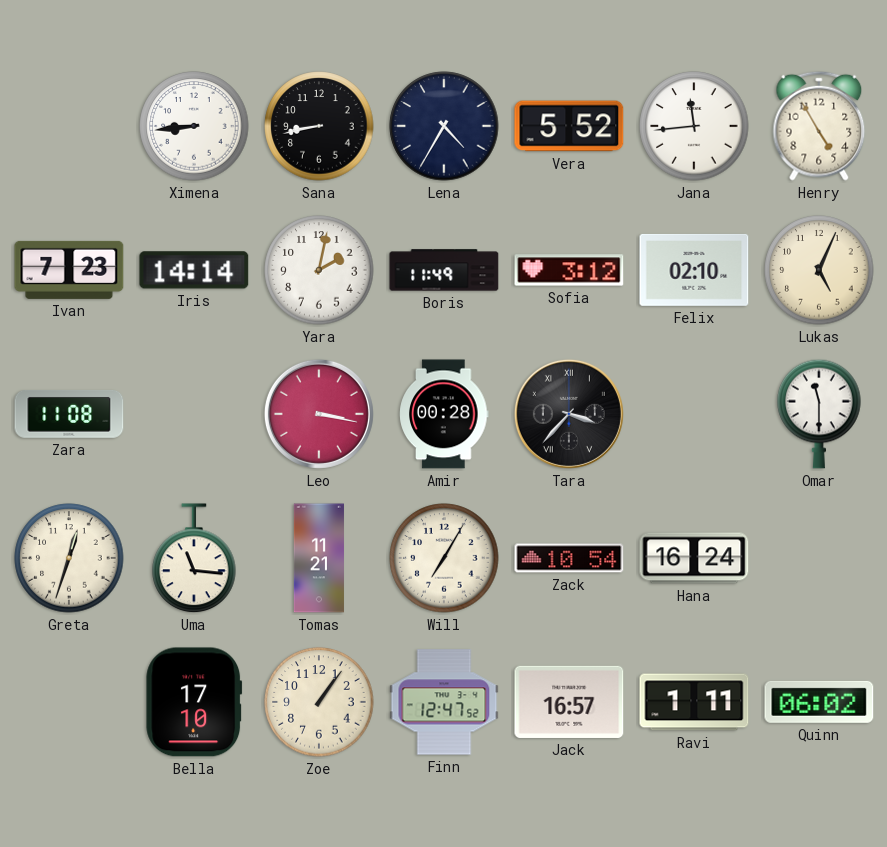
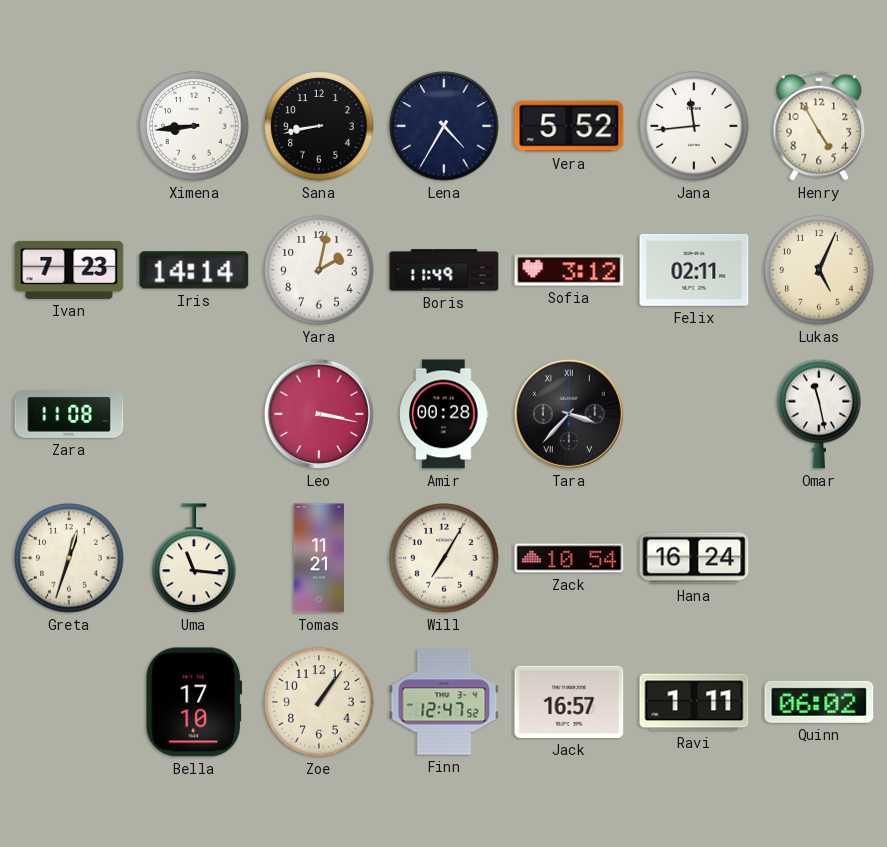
Felix: 02:10 -> 02:11 (694, 270)
Omar: 11:30 -> 11:28 (819, 414)
